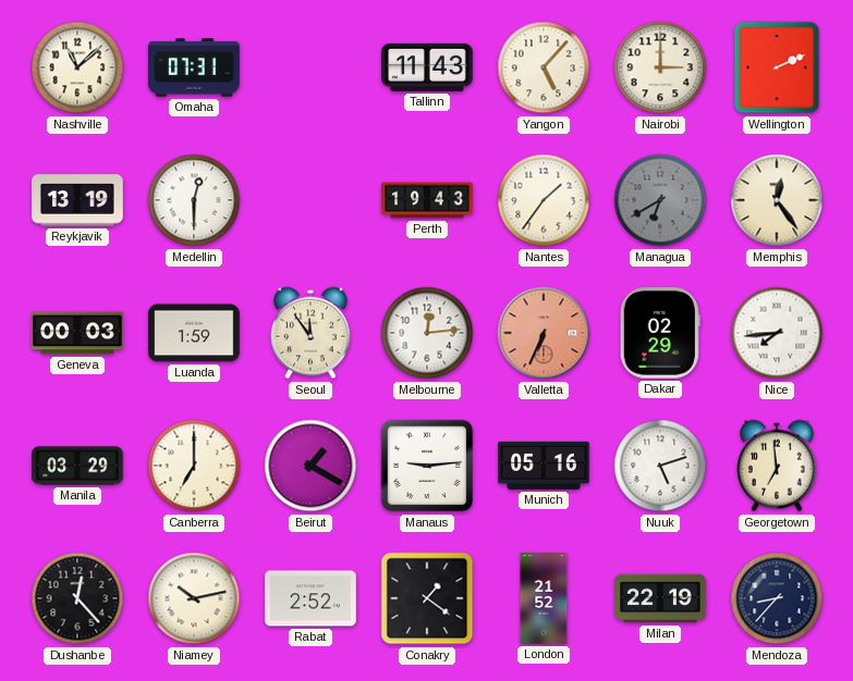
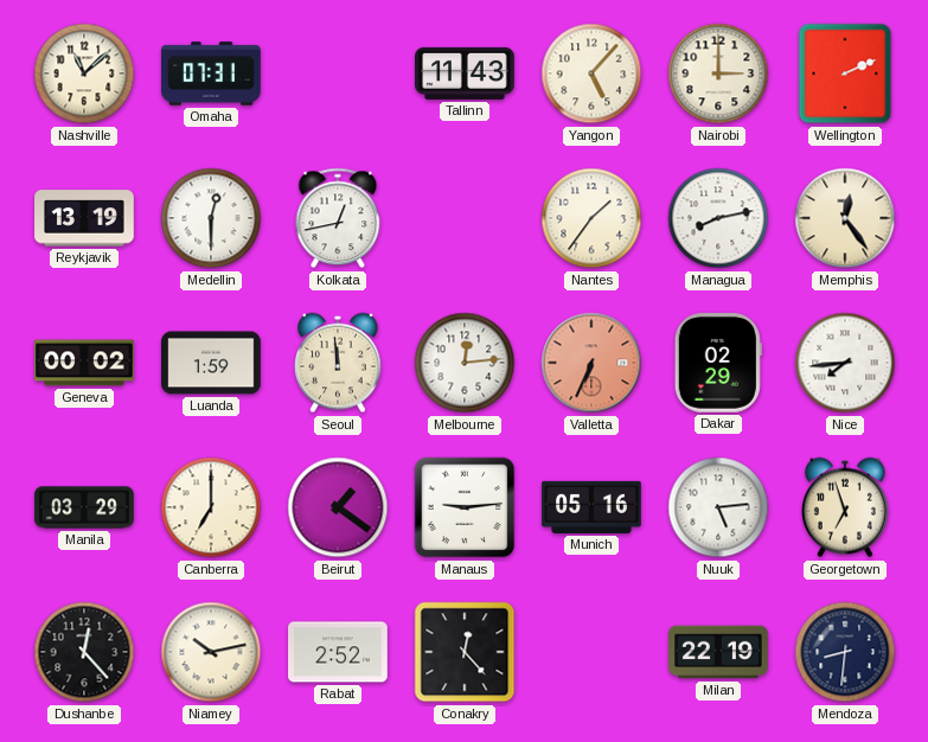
Kolkata: none -> 12:43 (338, 218)
Perth: 19:43 -> none (427, 200)
Managua: 6:40 -> 8:13 (718, 218)
Managua dial: grey -> white (718, 218)
Geneva: 00:03 -> 00:02 (84, 363)
Seoul: 11:54 -> 11:59 (339, 363)
Beirut: 1:20 -> 1:21 (338, 507)
Nuuk: 5:12 -> 5:14 (718, 507)
Georgetown: 6:59 -> 6:57 (846, 507)
Conakry: 1:21 -> 12:23 (465, 652)
London: 21:52 -> none (544, 598)
Mendoza: 8:37 -> 8:31 (845, 652)
